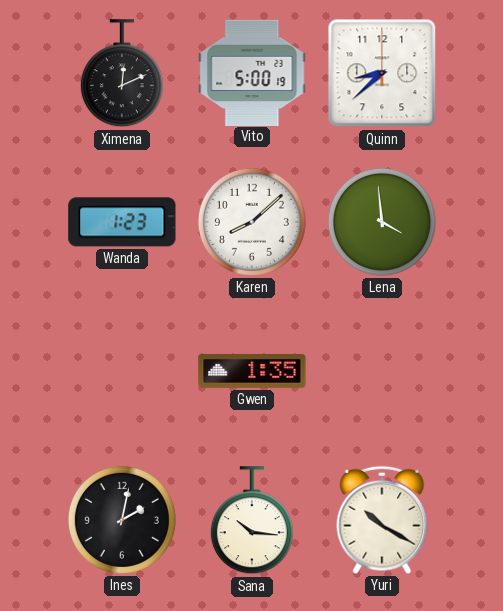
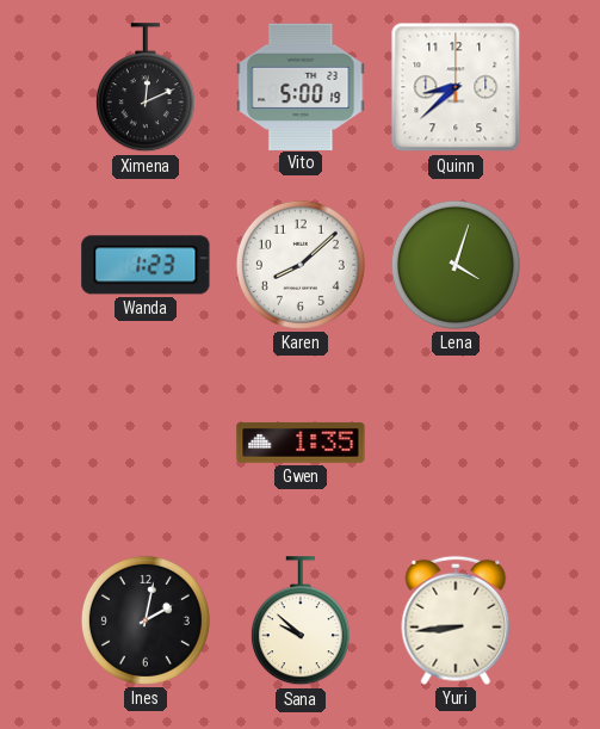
Lena: 3:59 -> 4:03 (456, 265)
Sana: 10:16 -> 9:52 (301, 622)
Yuri: 10:20 -> 8:44 (456, 620)
